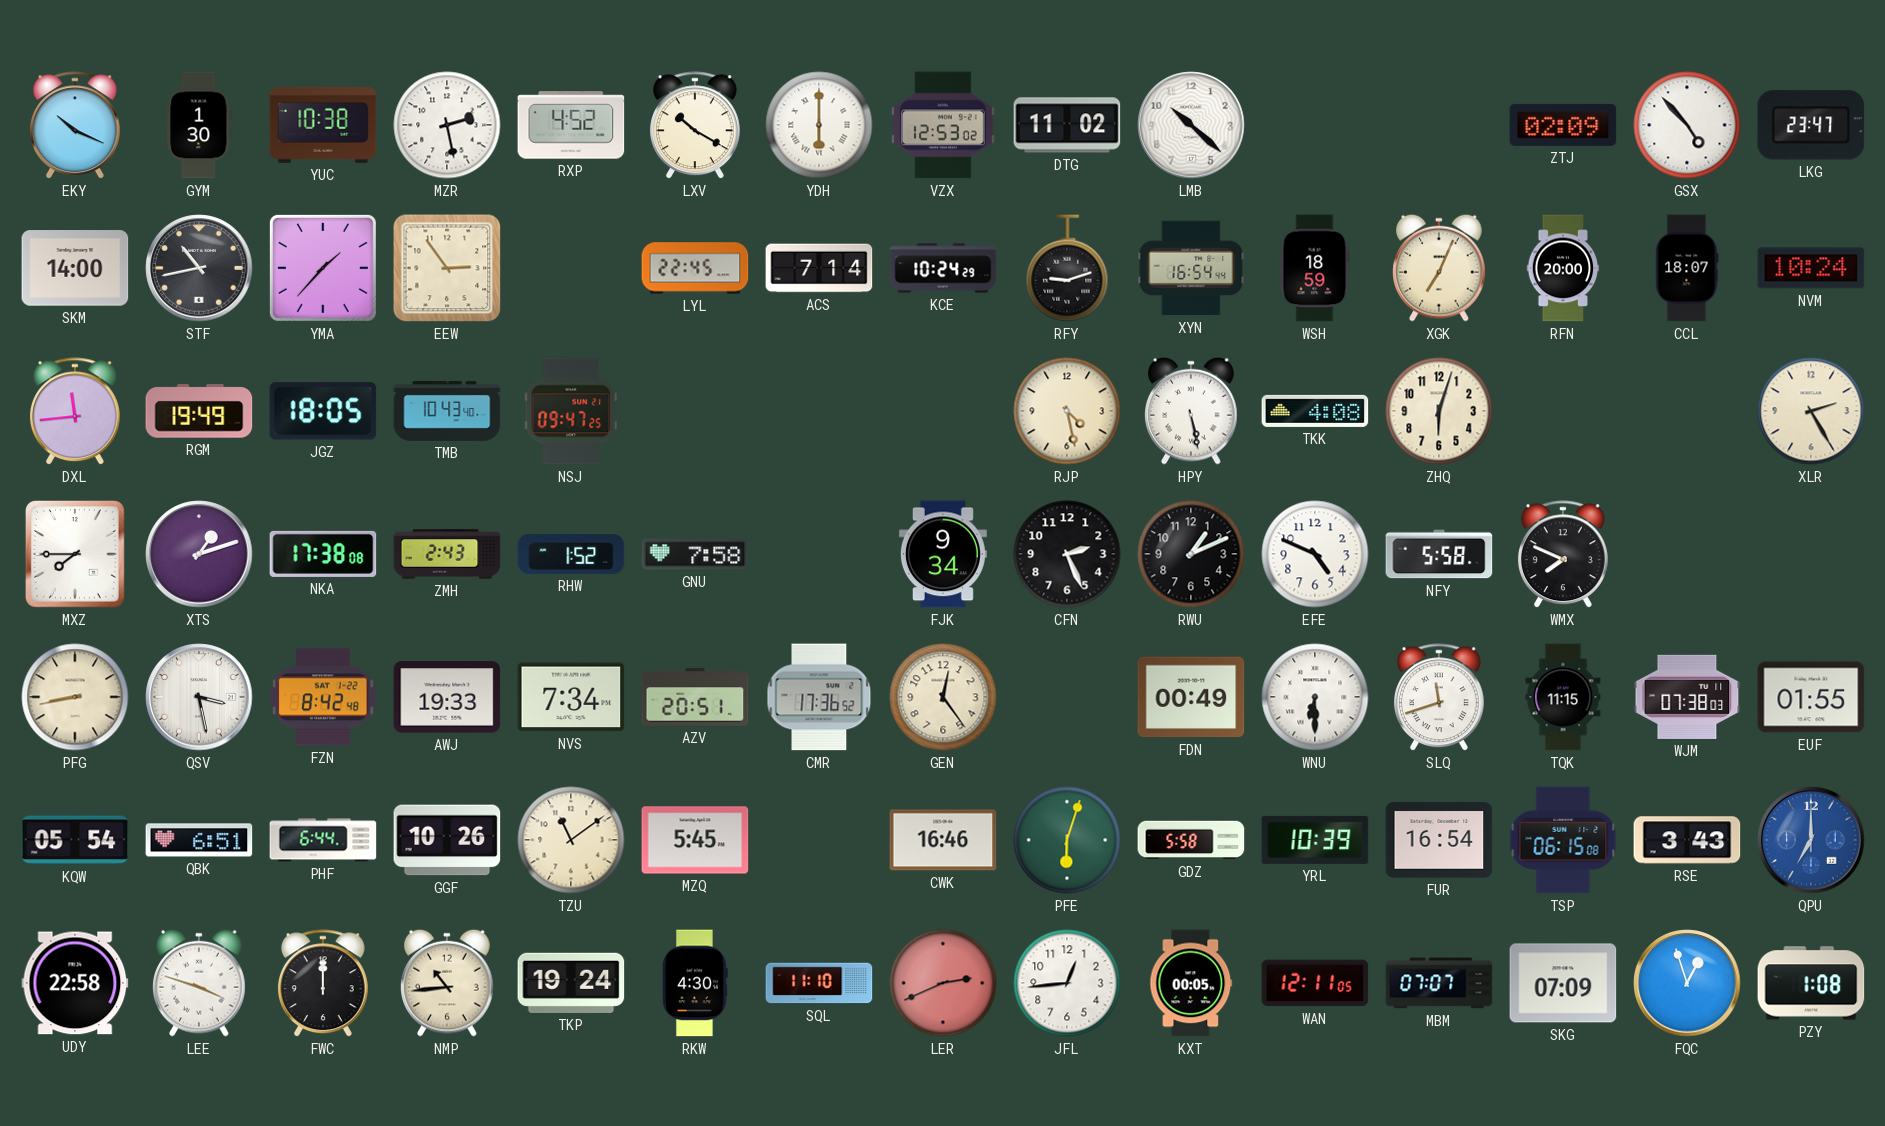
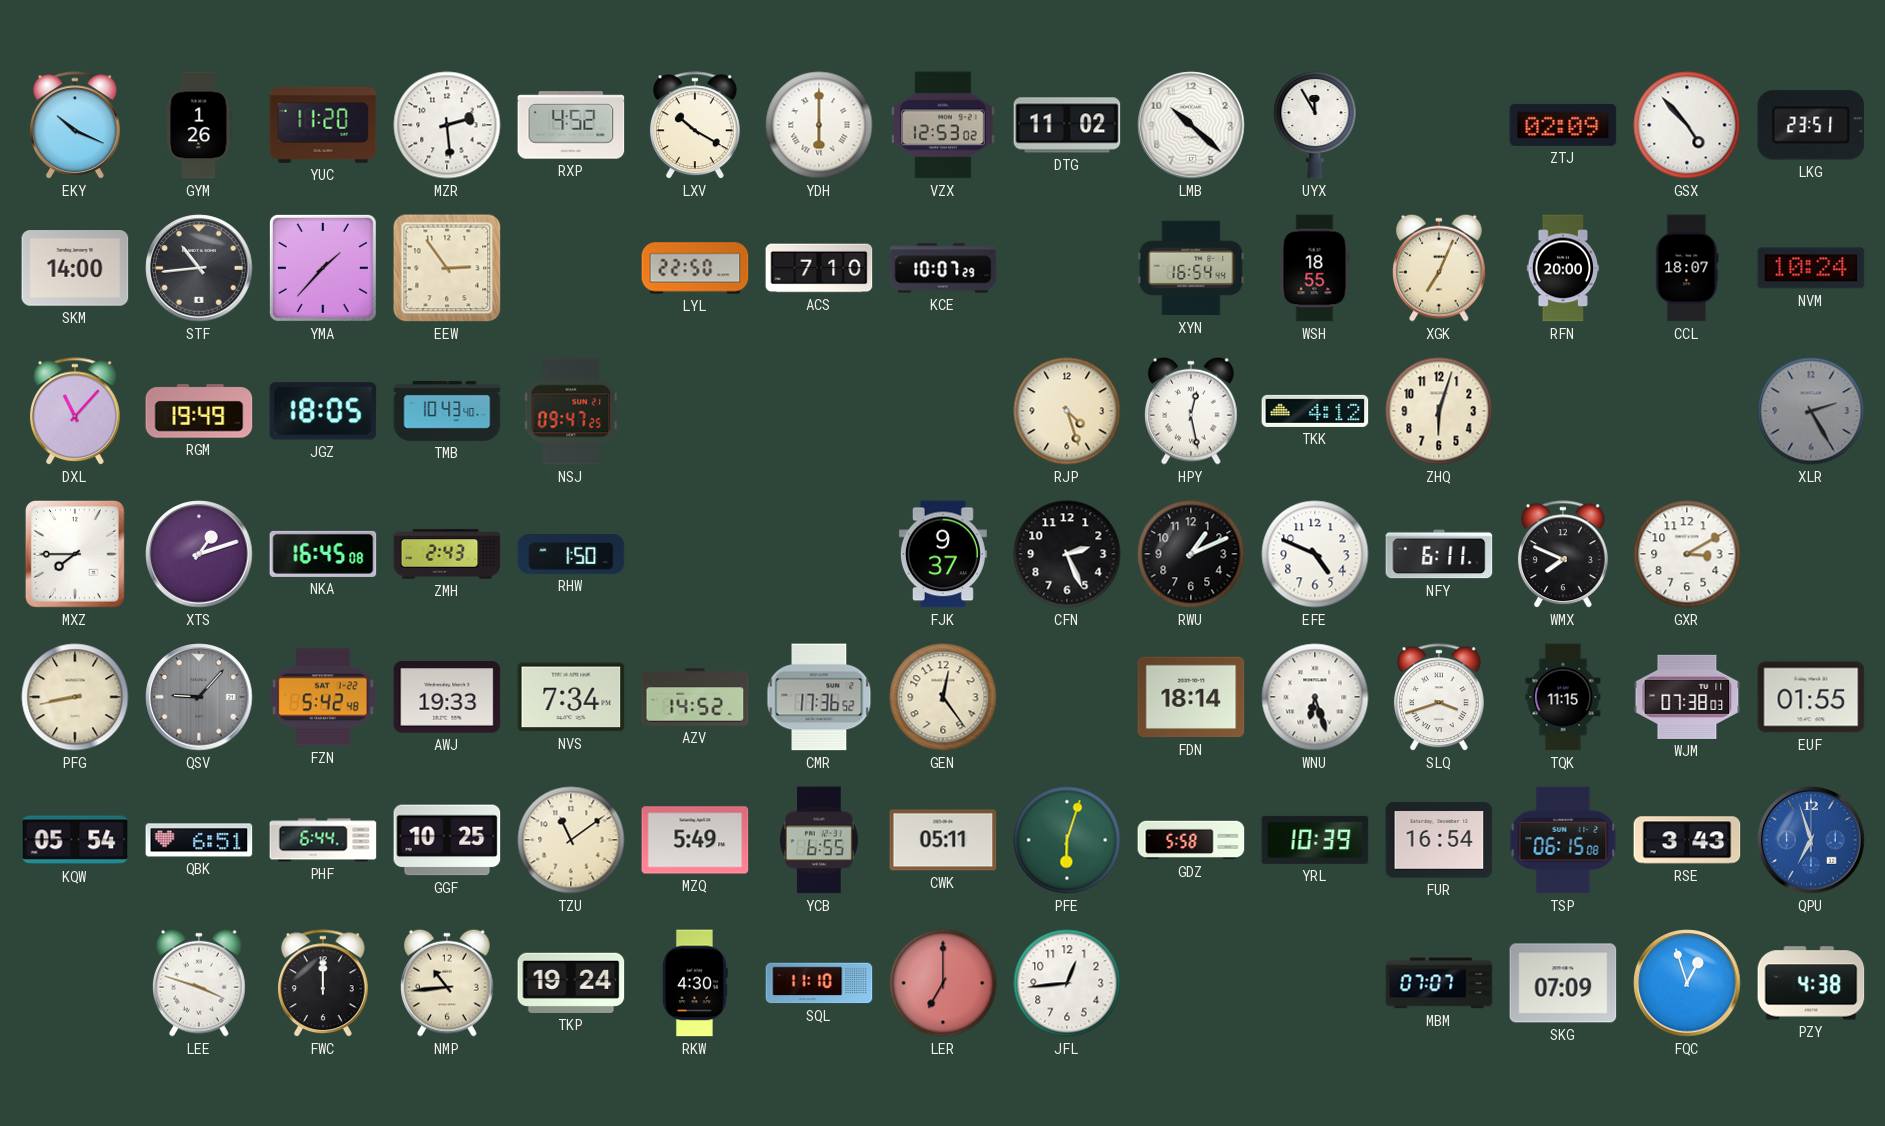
GYM: 1:30 -> 1:26 (199, 125)
YUC: 10:38 -> 11:20 (323, 125)
MZR: 2:28 -> 2:29 (447, 125)
UYX: none -> 11:55 (1315, 126)
LKG: 23:47 -> 23:51 (1811, 125)
STF: 10:43 -> 10:44 (199, 268)
LYL: 22:45 -> 22:50 (695, 268)
ACS: 7:14 -> 7:10 (819, 268)
KCE: 10:24 -> 10:07 (943, 268)
RFY: 9:12 -> none (1067, 268)
WSH: 18:59 -> 18:55 (1315, 268)
DXL: 11:44 -> 11:07 (75, 412)
RJP: 4:28 -> 4:27 (1067, 411)
HPY: 5:28 -> 12:28 (1191, 411)
TKK: 4:08 -> 4:12 (1315, 411)
XLR dial: cream -> grey (1811, 411)
NKA: 17:38 -> 16:45 (323, 554)
RHW: 1:52 -> 1:50 (571, 554)
GNU: 7:58 -> none (695, 554)
FJK: 9:34 -> 9:37 (943, 554)
NFY: 5:58 -> 6:11 (1439, 554)
GXR: none -> 3:10 (1687, 554)
QSV: 3:28 -> 9:07 (199, 697)
QSV dial: white -> grey (199, 697)
FZN: 8:42 -> 5:42 (323, 697)
AZV: 20:51 -> 14:52 (695, 697)
FDN: 00:49 -> 18:14 (1191, 697)
WNU: 6:30 -> 6:27 (1315, 697)
SLQ: 11:42 -> 3:42 (1439, 698)
GGF: 10:26 -> 10:25 (447, 840)
MZQ: 5:45 -> 5:49 (695, 840)
YCB: none -> 6:55 (819, 840)
CWK: 16:46 -> 05:11 (943, 840)
QPU: 7:00 -> 6:57 (1811, 840)
UDY: 22:58 -> none (75, 983)
LER: 2:41 -> 7:00 (943, 983)
KXT: 00:05 -> none (1191, 983)
WAN: 12:11 -> none (1315, 983)
PZY: 1:08 -> 4:38 (1811, 983)
